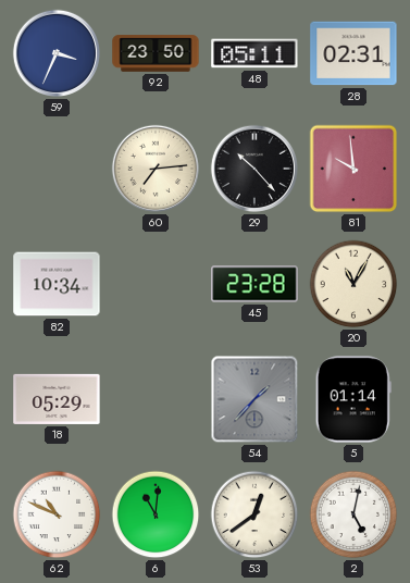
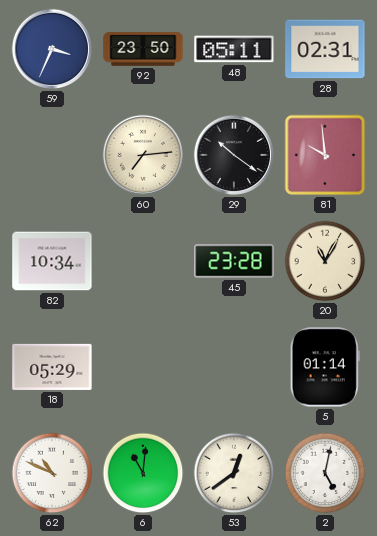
29: 10:23 -> 10:21 (234, 155)
54: 1:37 -> none (254, 399)
